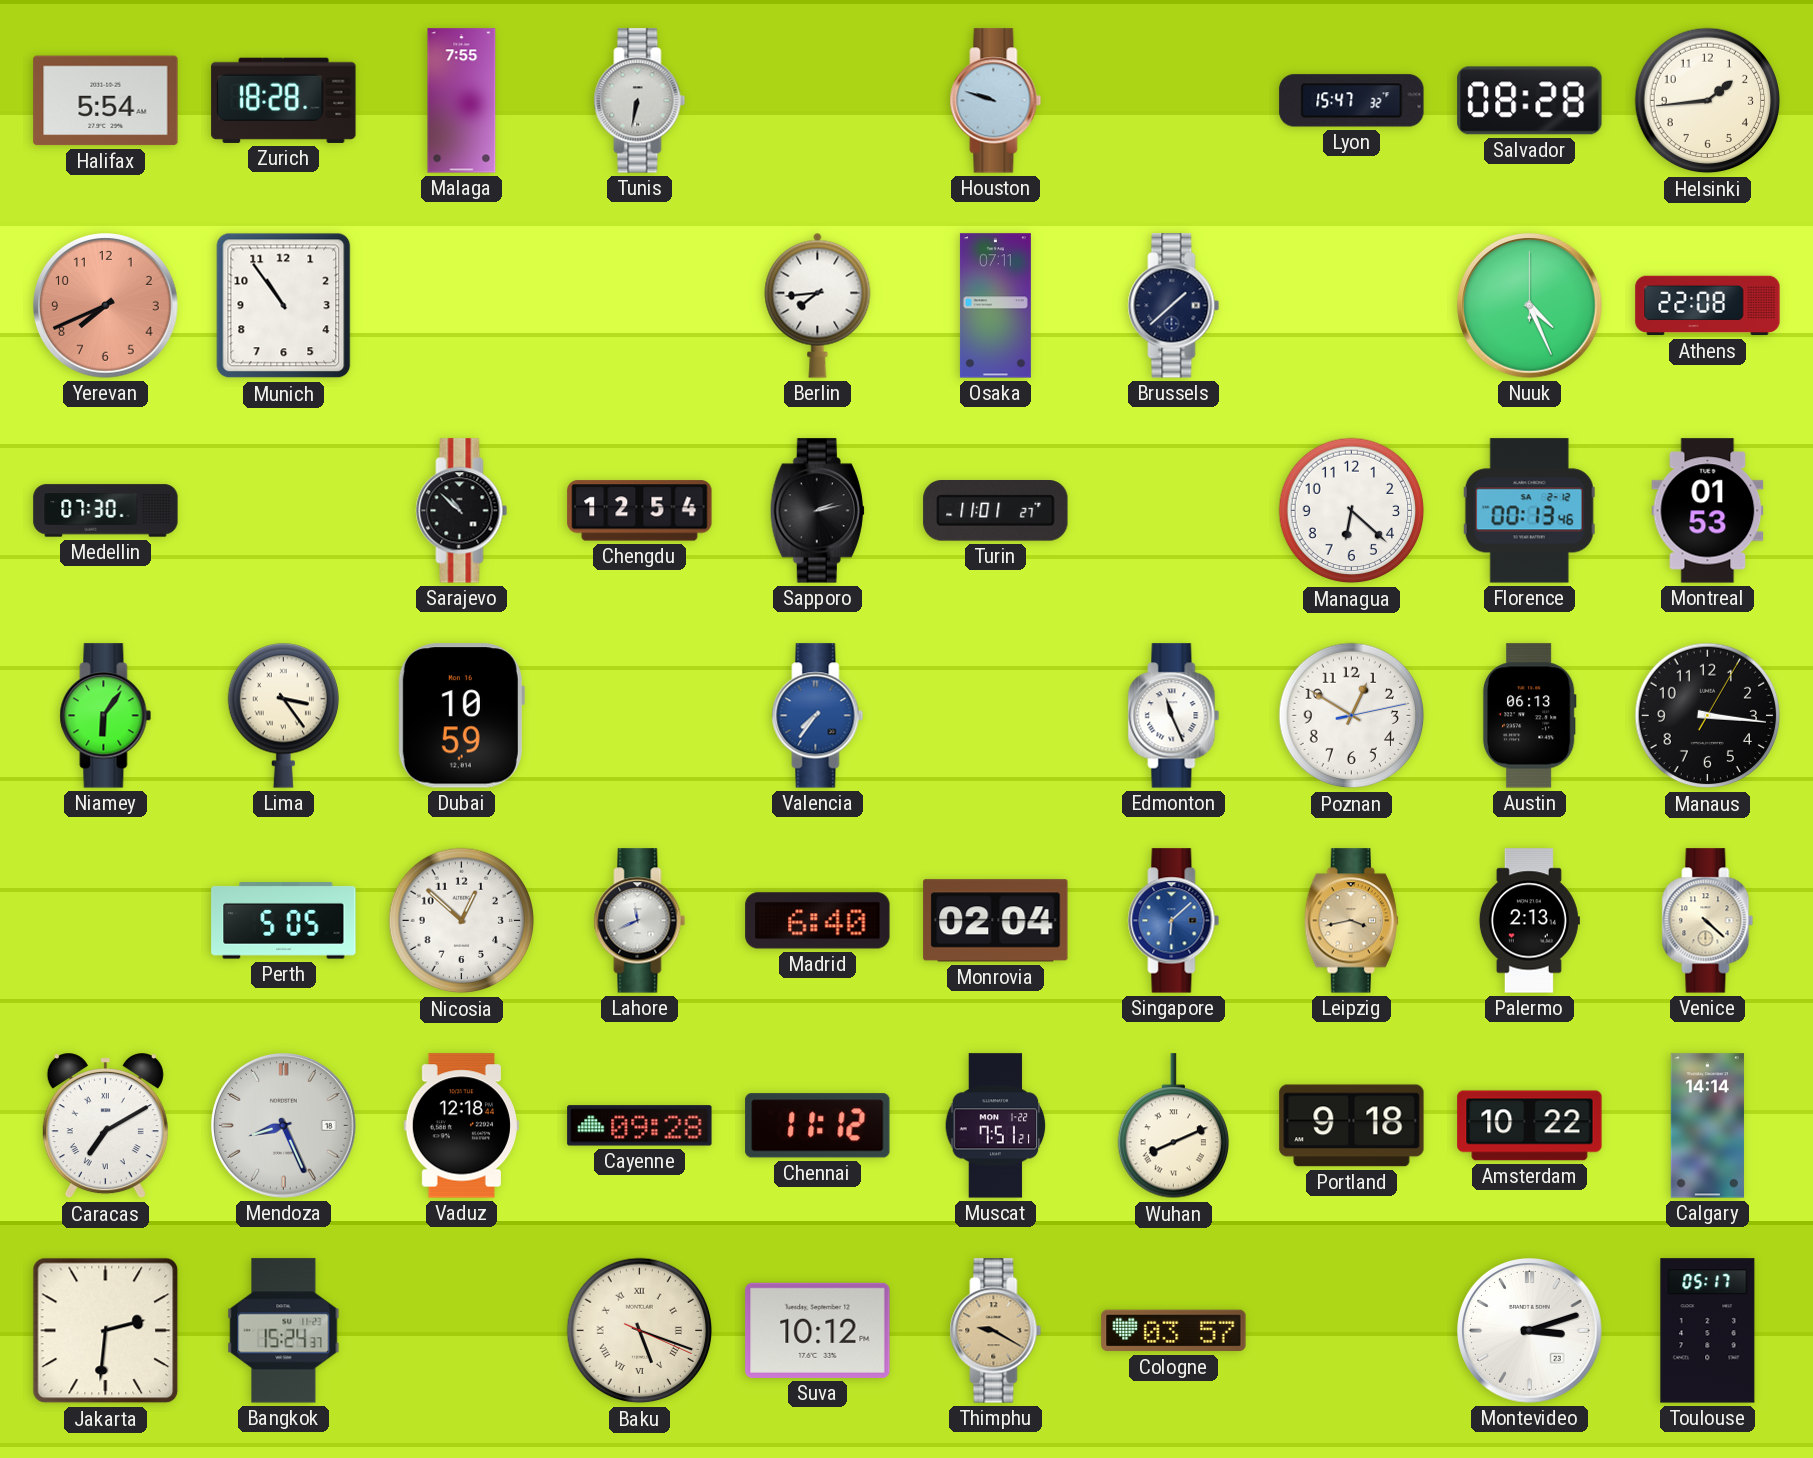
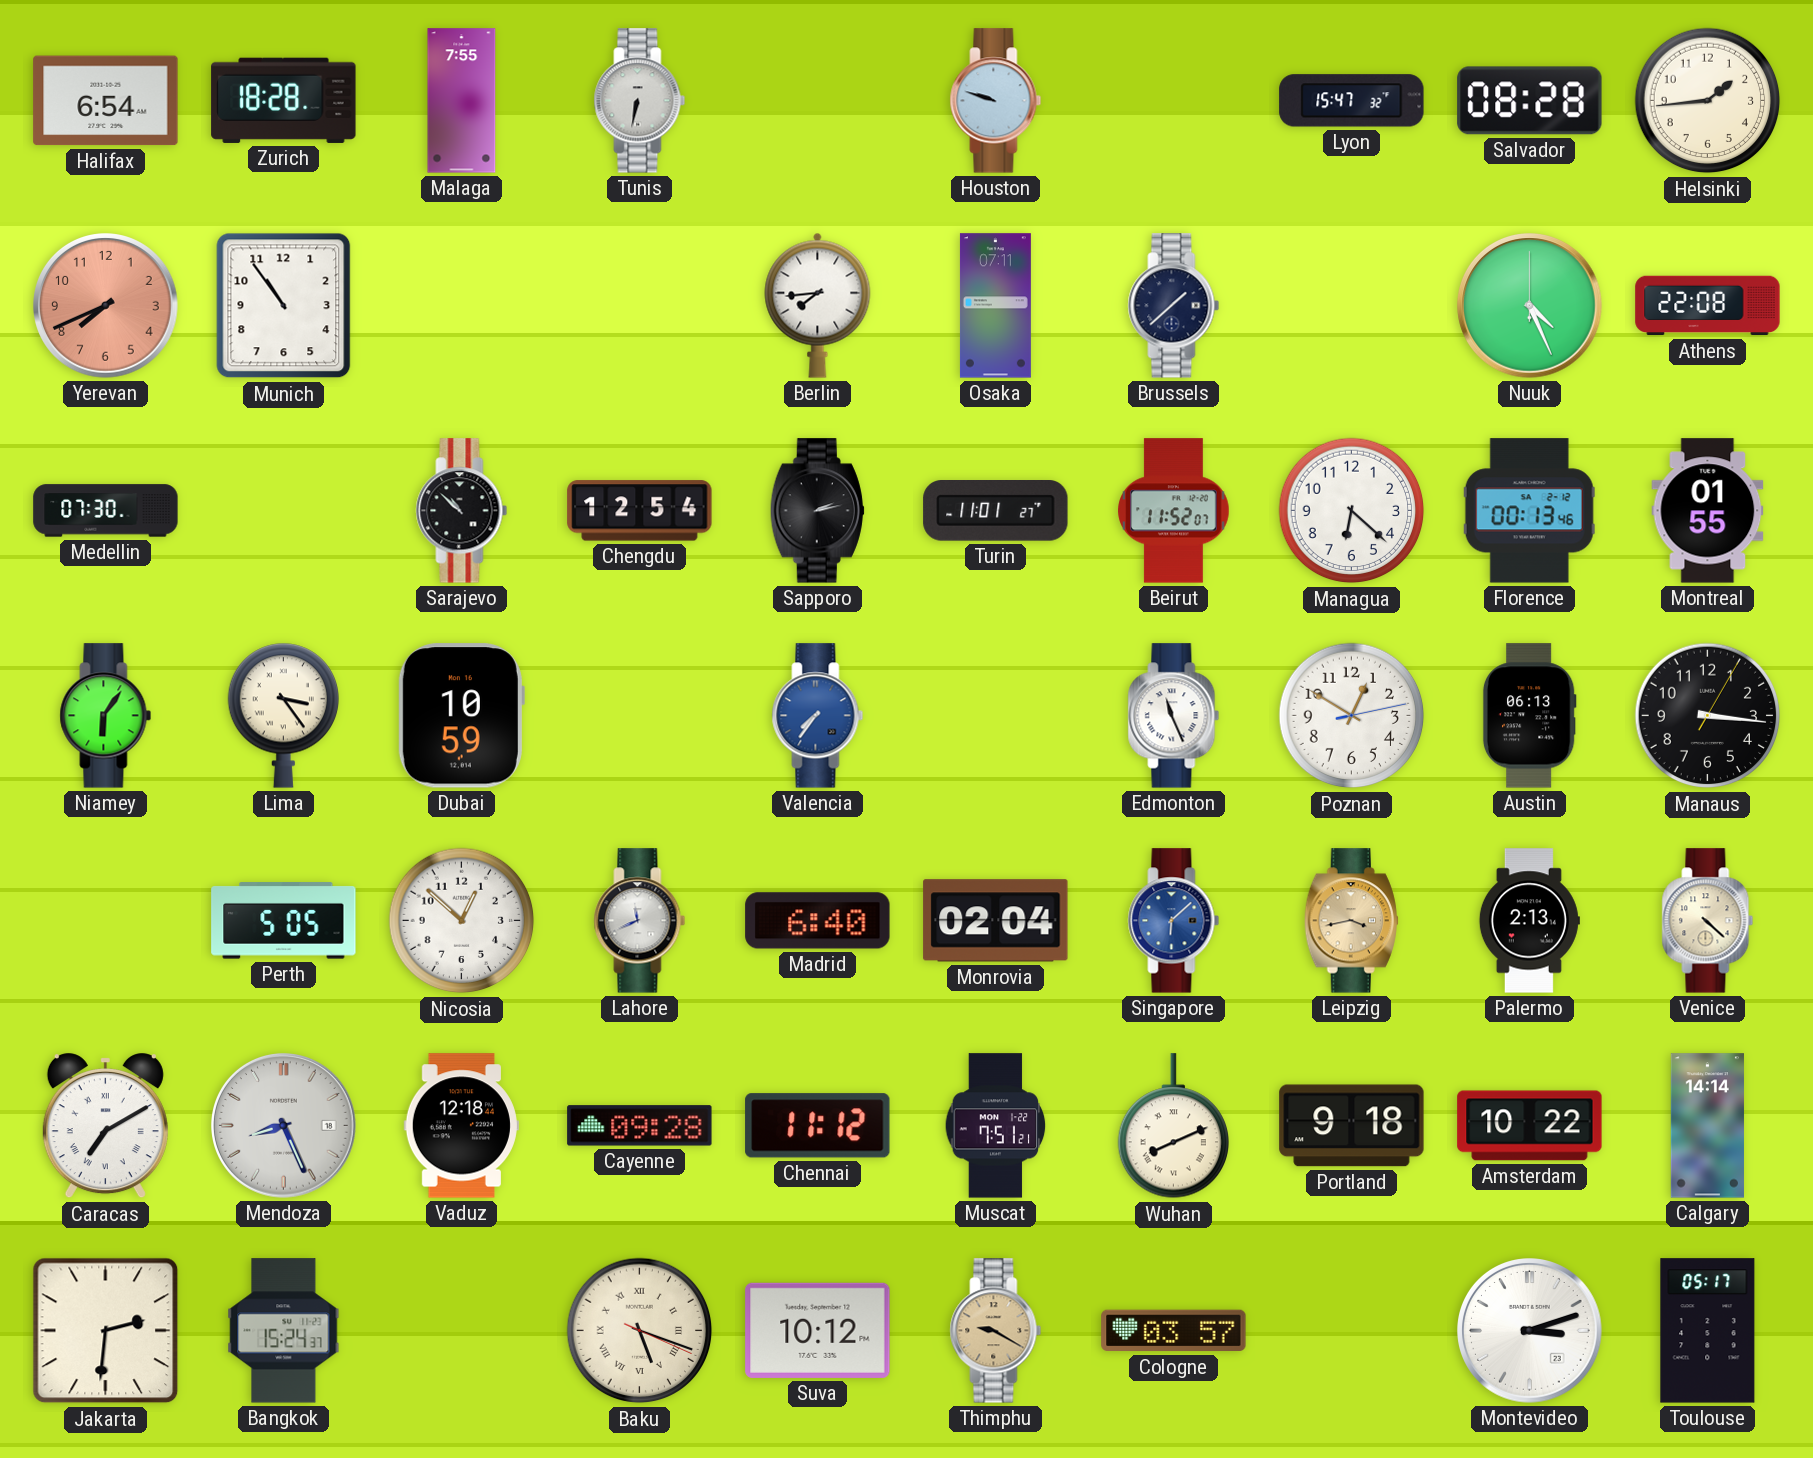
Halifax: 5:54 -> 6:54 (106, 101)
Beirut: none -> 11:52 (1174, 511)
Montreal: 01:53 -> 01:55 (1708, 511)
